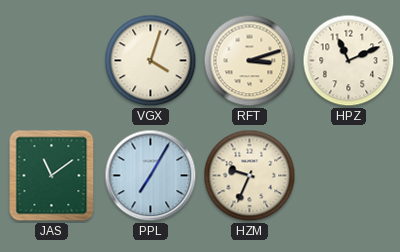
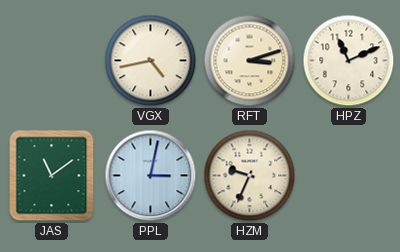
VGX: 4:03 -> 4:43 (151, 61)
PPL: 7:05 -> 3:02 (151, 176)
